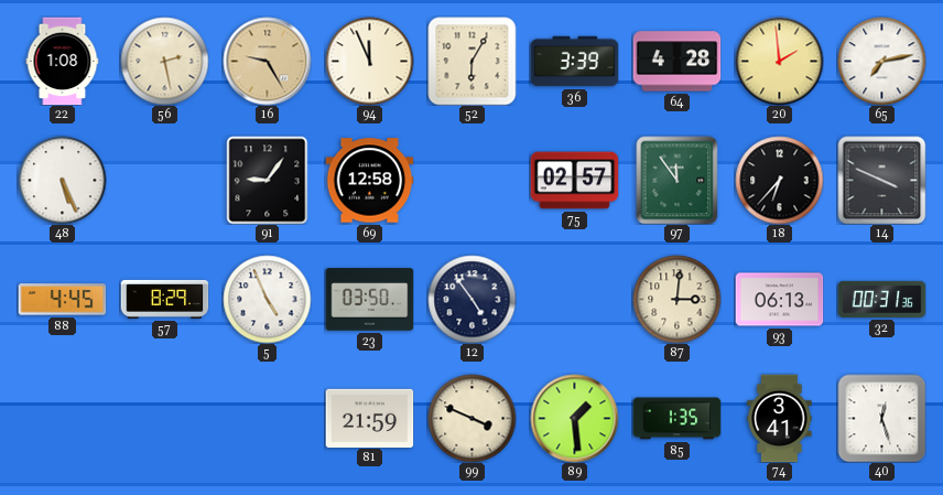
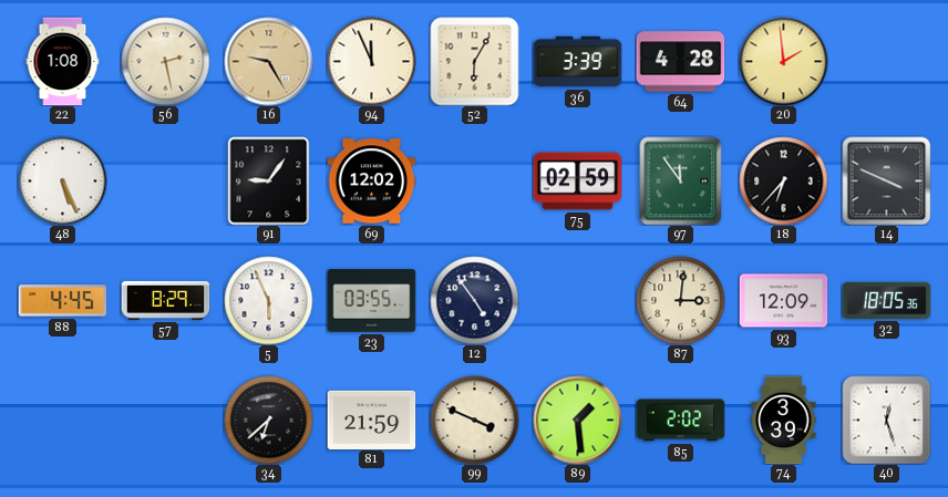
65: 7:13 -> none (881, 61)
69: 12:58 -> 12:02 (371, 182)
75: 02:57 -> 02:59 (577, 182)
5: 4:56 -> 5:56 (268, 300)
23: 03:50 -> 03:55 (371, 301)
93: 06:13 -> 12:09 (783, 301)
32: 00:31 -> 18:05 (886, 300)
34: none -> 6:38 (268, 420)
85: 1:35 -> 2:02 (680, 421)
74: 3:41 -> 3:39 (784, 420)
